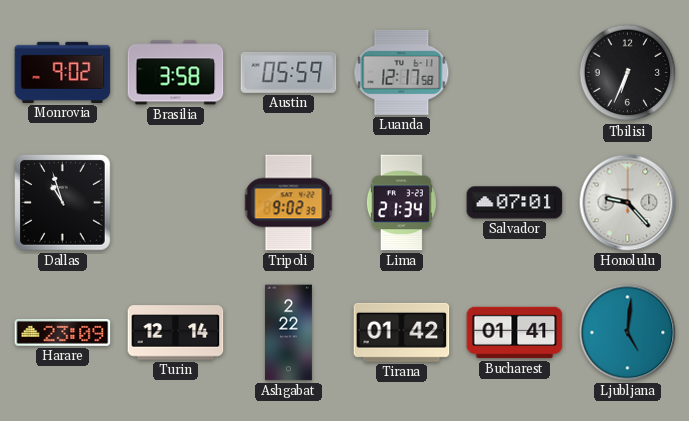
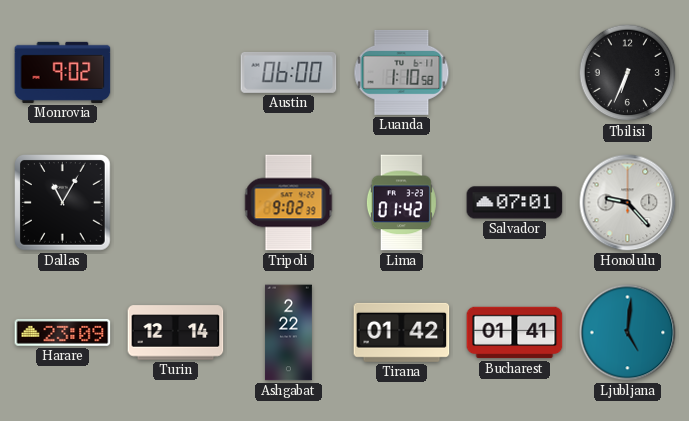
Brasilia: 3:58 -> none (176, 73)
Austin: 05:59 -> 06:00 (289, 72)
Luanda: 12:17 -> 1:10 (402, 72)
Dallas: 10:57 -> 11:05 (63, 203)
Lima: 21:34 -> 01:42 (401, 203)
